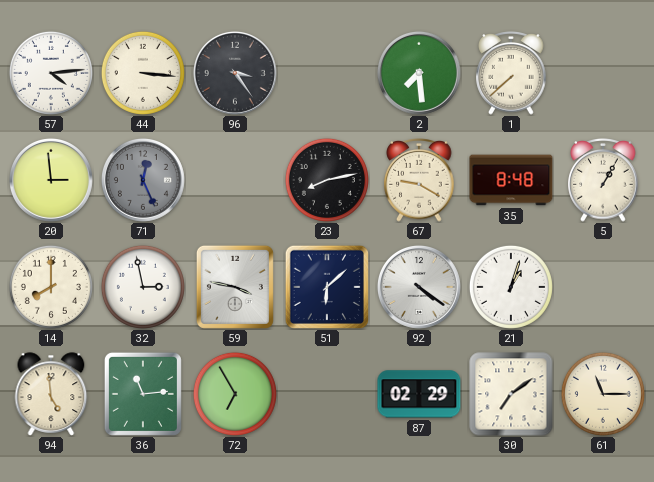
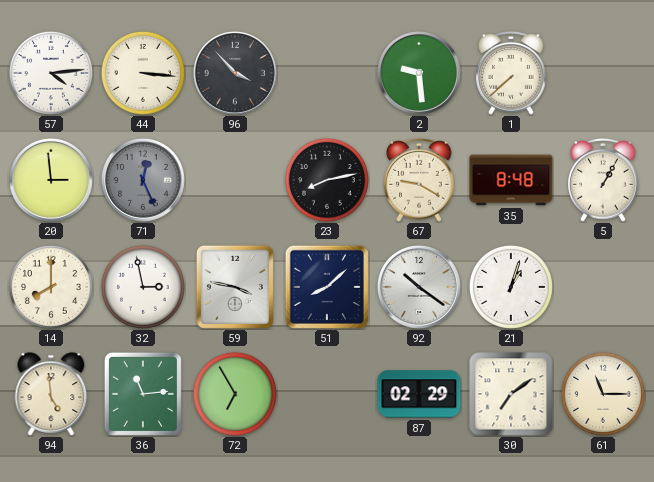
96: 3:24 -> 3:53 (235, 73)
2: 7:29 -> 9:29 (419, 73)
51: 6:08 -> 8:08 (327, 287)
92: 4:21 -> 10:21 (419, 287)
